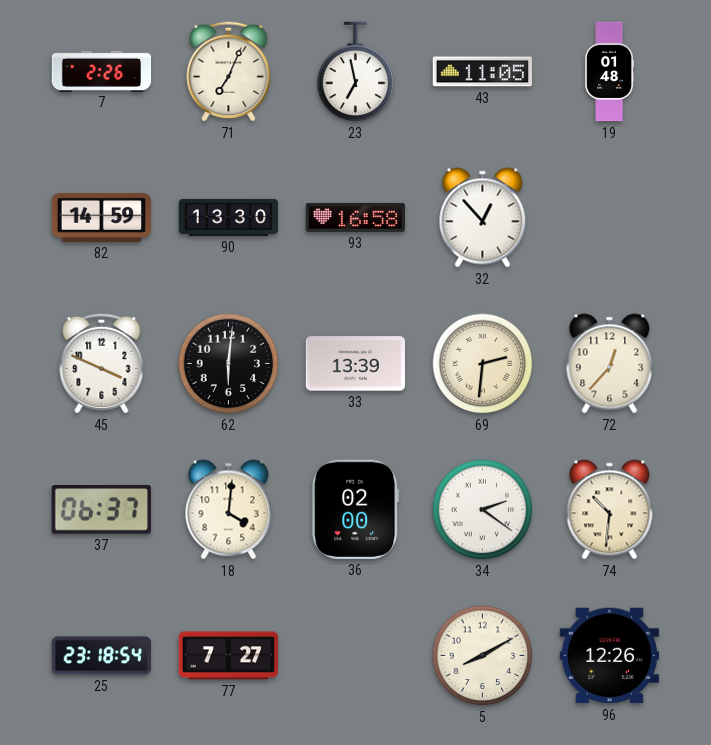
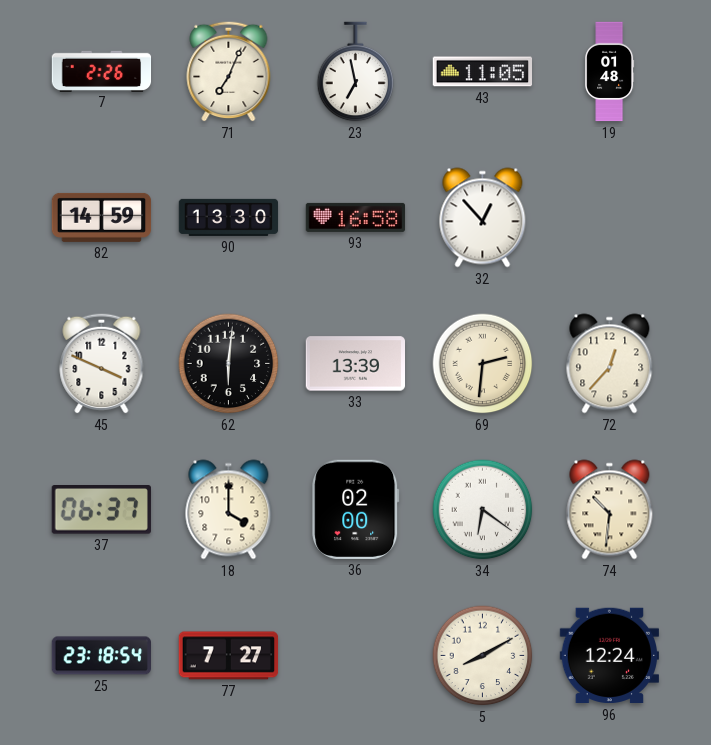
18: 4:01 -> 4:00 (229, 510)
34: 2:21 -> 6:21 (483, 510)
96: 12:26 -> 12:24 (609, 656)
